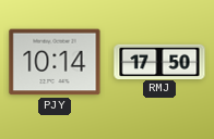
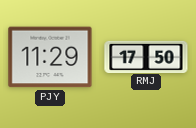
PJY: 10:14 -> 11:29 (50, 57)
